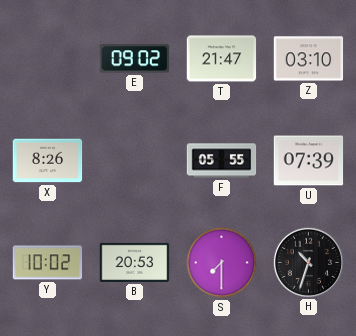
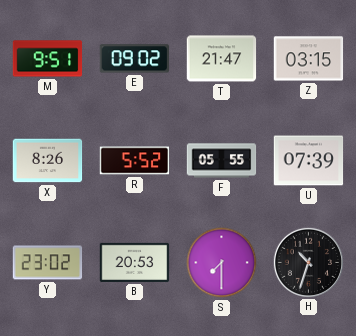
M: none -> 9:51 (48, 59)
Z: 03:10 -> 03:15 (309, 59)
R: none -> 5:52 (135, 161)
Y: 10:02 -> 23:02 (48, 263)
